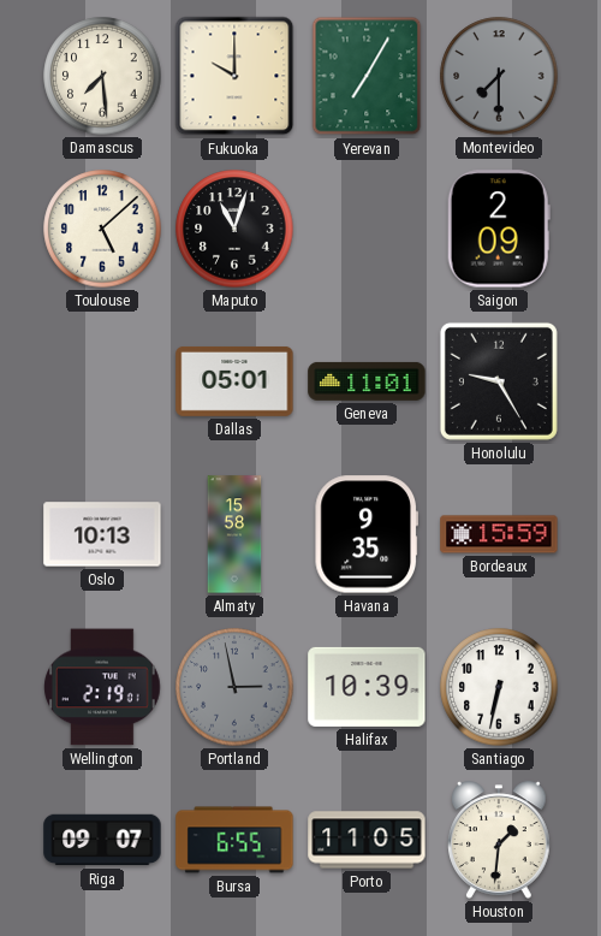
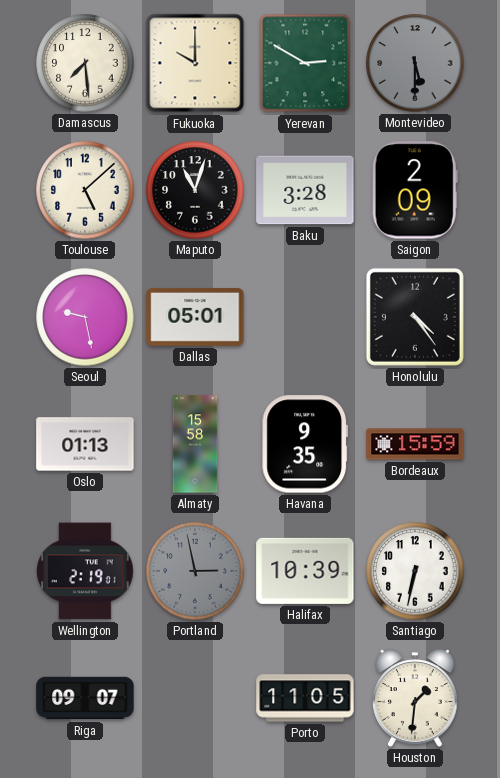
Yerevan: 7:05 -> 2:50 (305, 63)
Montevideo: 7:30 -> 5:30 (415, 63)
Baku: none -> 3:28 (305, 190)
Seoul: none -> 9:28 (85, 317)
Geneva: 11:01 -> none (367, 381)
Honolulu: 9:25 -> 4:24 (415, 317)
Oslo: 10:13 -> 01:13 (85, 444)
Bursa: 6:55 -> none (234, 840)
